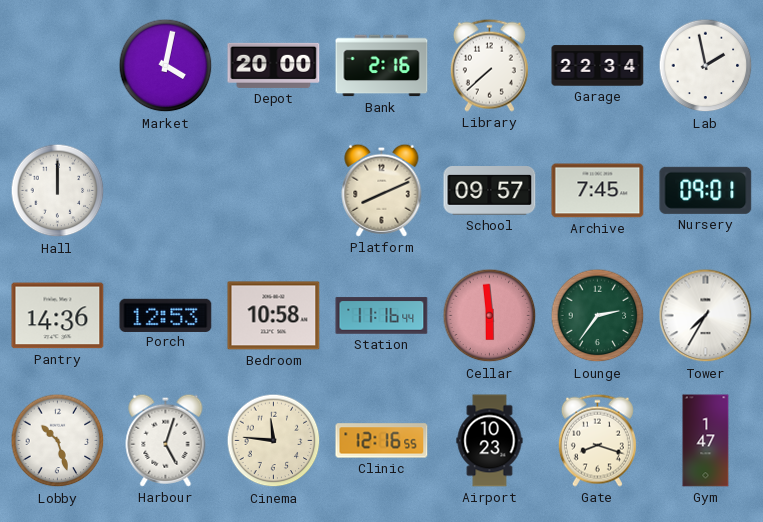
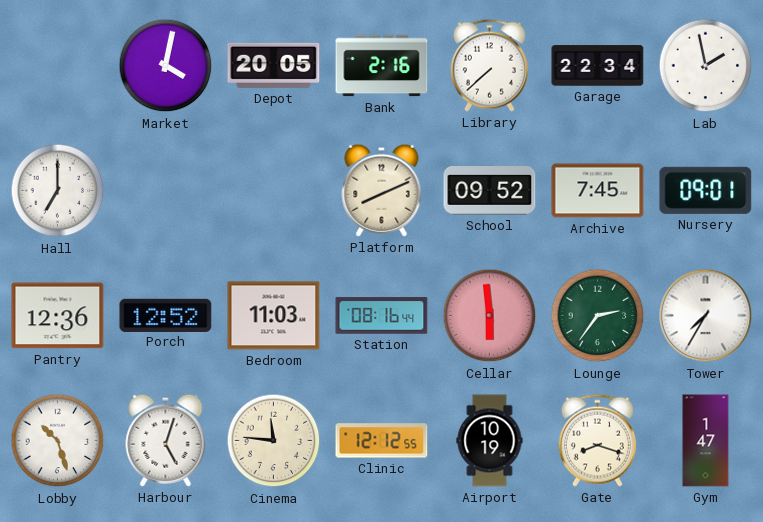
Depot: 20:00 -> 20:05 (274, 65)
Hall: 12:00 -> 7:00 (58, 191)
School: 09:57 -> 09:52 (490, 191)
Pantry: 14:36 -> 12:36 (58, 316)
Porch: 12:53 -> 12:52 (166, 315)
Bedroom: 10:58 -> 11:03 (274, 316)
Station: 11:16 -> 08:16 (382, 316)
Clinic: 12:16 -> 12:12 (382, 441)
Airport: 10:23 -> 10:19 (490, 441)
